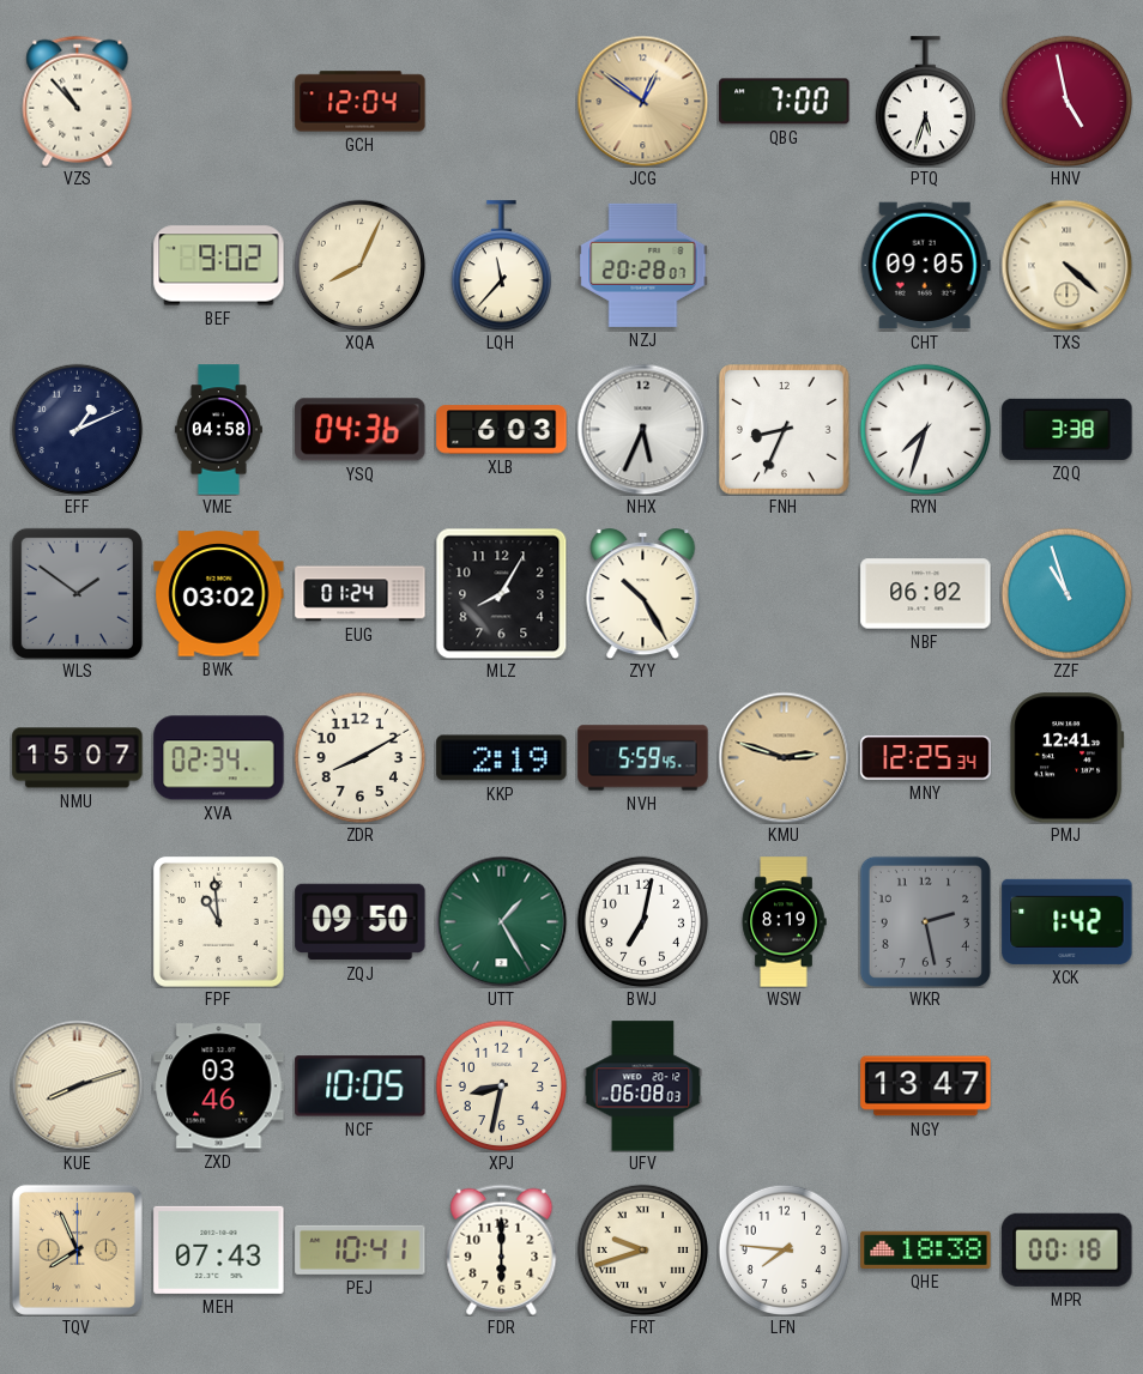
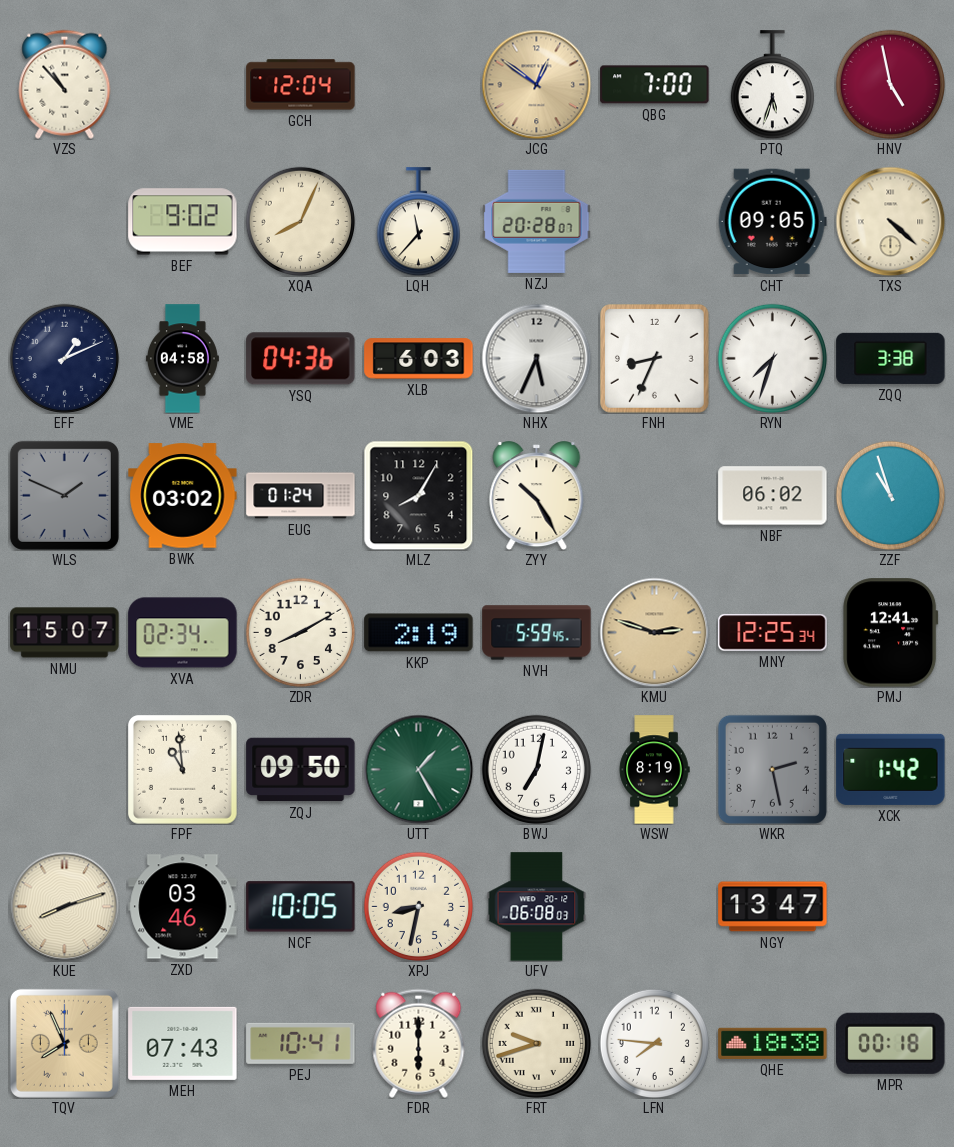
WLS: 1:51 -> 1:49 (64, 495)
